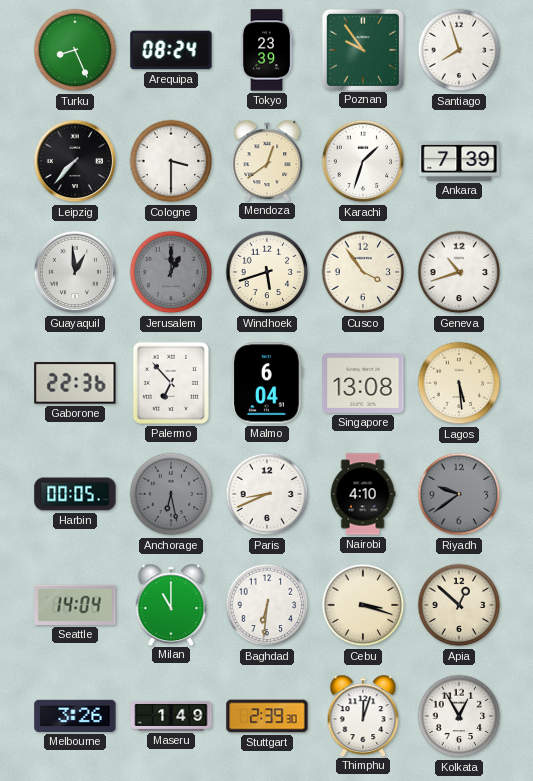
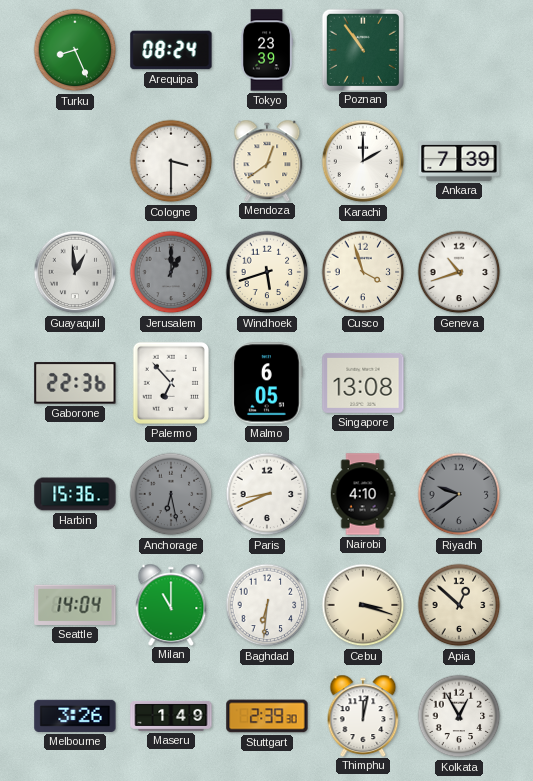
Poznan: 9:54 -> 10:54 (362, 49)
Santiago: 7:57 -> none (459, 50)
Leipzig: 7:37 -> none (75, 161)
Karachi: 1:33 -> 2:00 (363, 161)
Cusco: 3:54 -> 3:57 (363, 272)
Malmo: 6:04 -> 6:05 (267, 383)
Lagos: 5:29 -> none (459, 383)
Harbin: 00:05 -> 15:36 (75, 494)
Thimphu: 12:03 -> 12:02 (363, 715)
